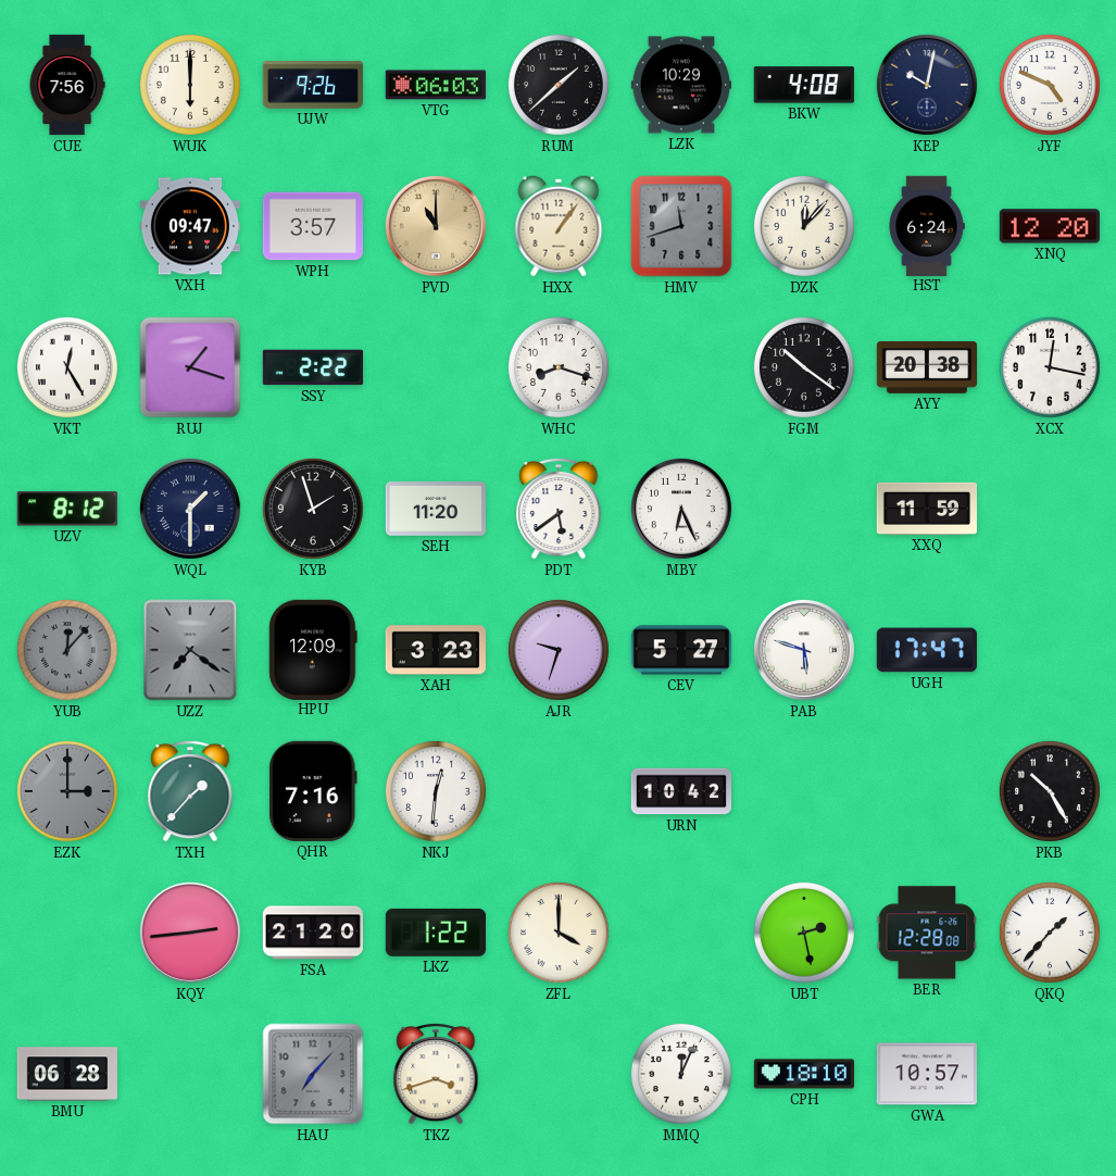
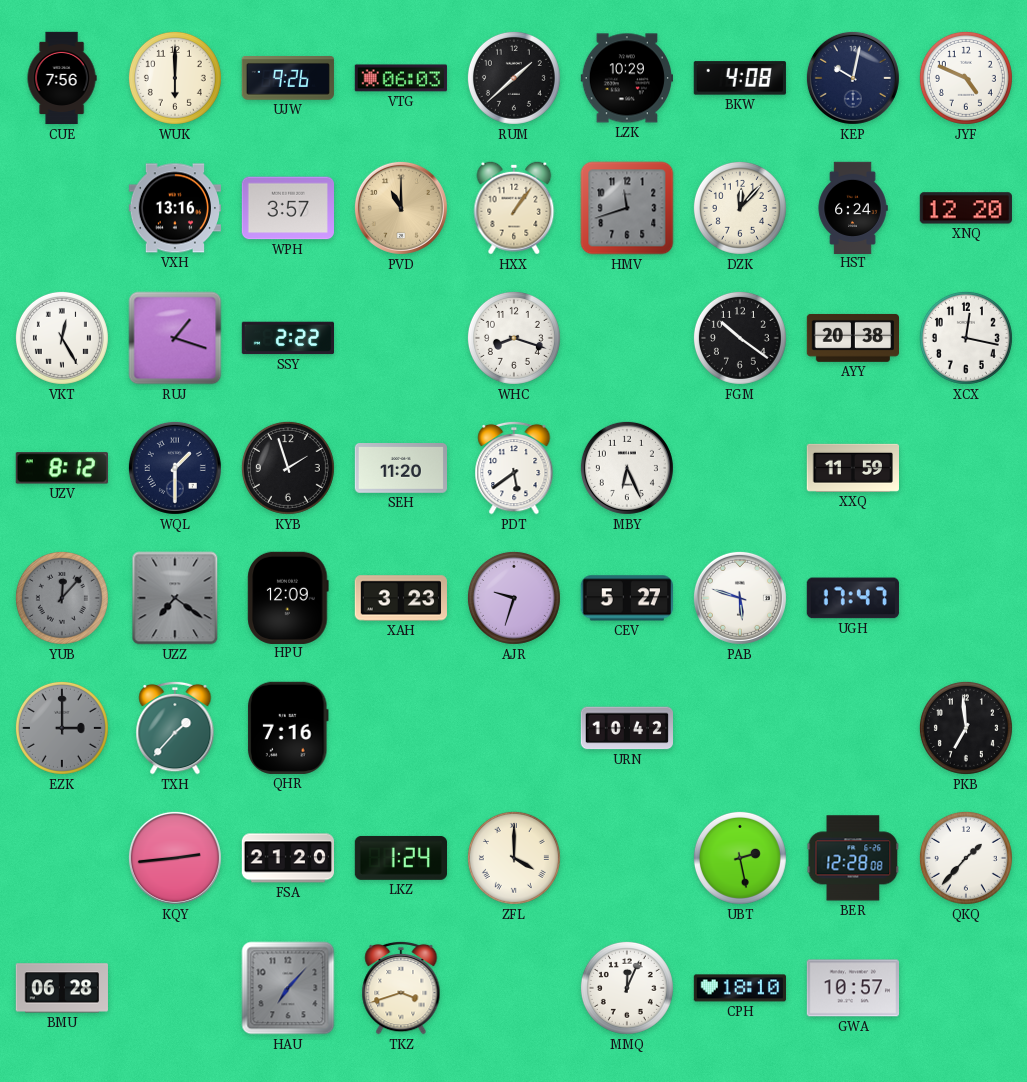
VXH: 09:47 -> 13:16 (174, 208)
NKJ: 12:31 -> none (436, 791)
PKB: 10:25 -> 6:59 (966, 728)
LKZ: 1:22 -> 1:24 (400, 858)
